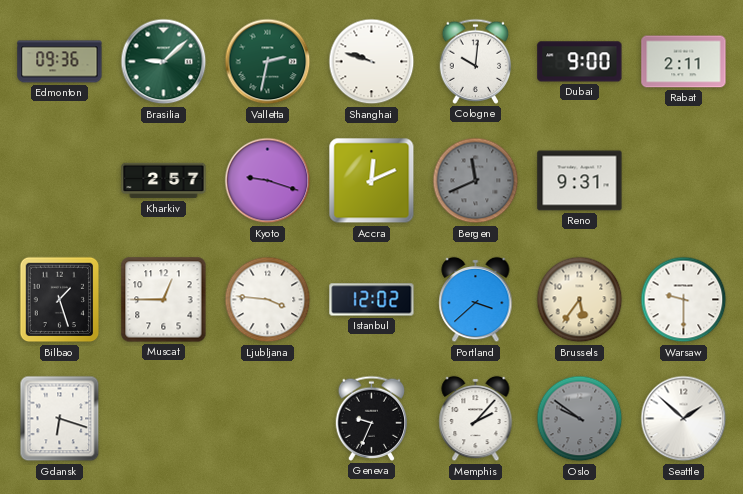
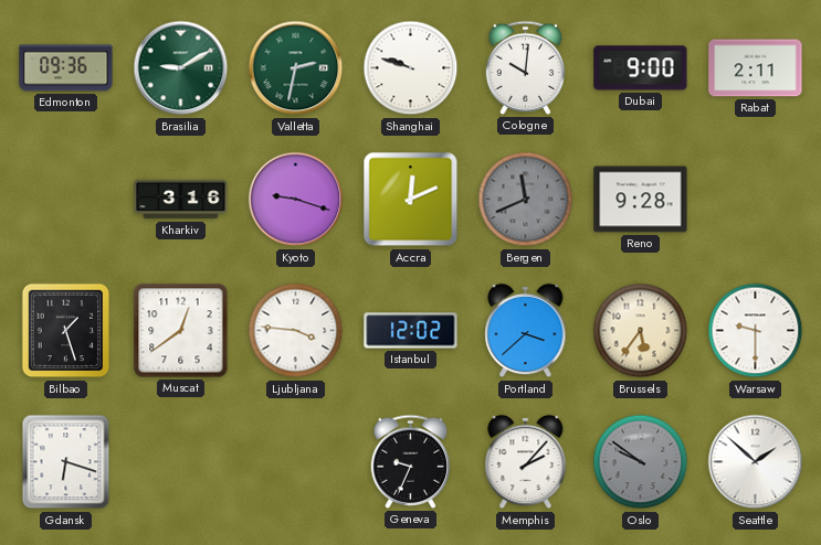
Brasilia: 9:08 -> 9:10 (181, 68)
Kharkiv: 2:57 -> 3:16 (181, 200)
Reno: 9:31 -> 9:28 (641, 200)
Muscat: 12:45 -> 12:39 (181, 331)
